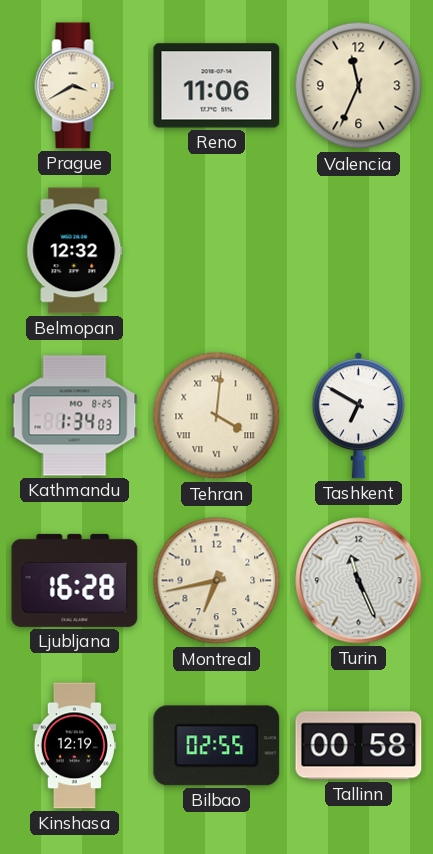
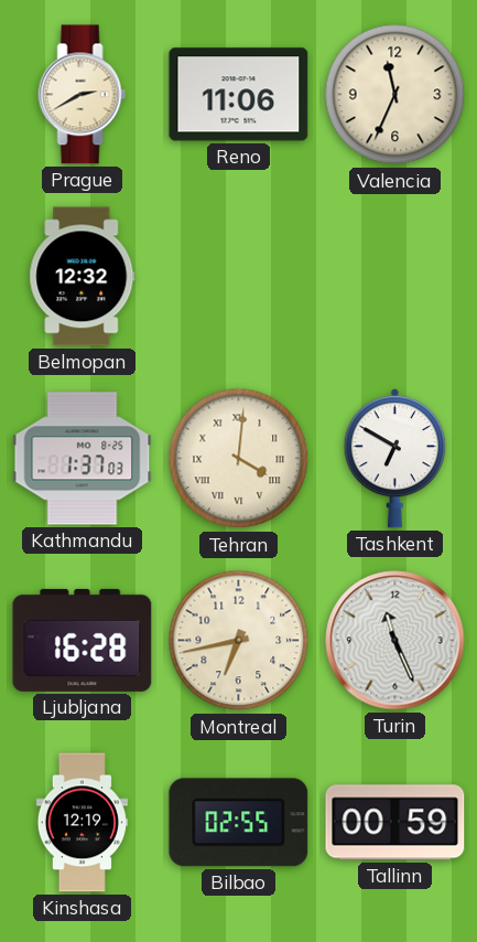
Prague: 3:40 -> 2:40 (83, 95)
Kathmandu: 1:34 -> 1:37 (83, 459)
Tallinn: 00:58 -> 00:59 (395, 823)
